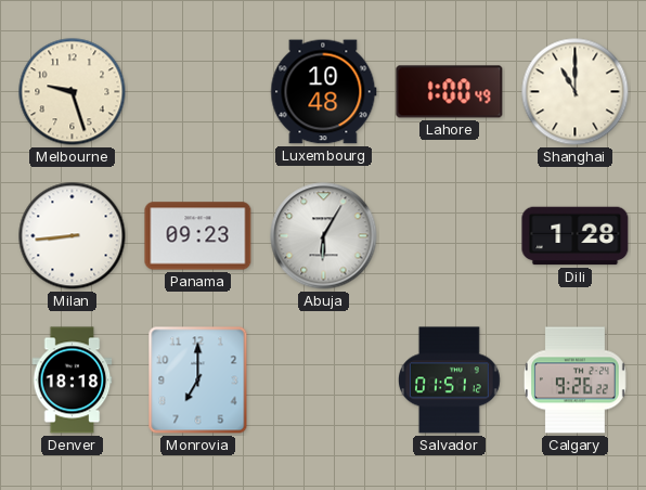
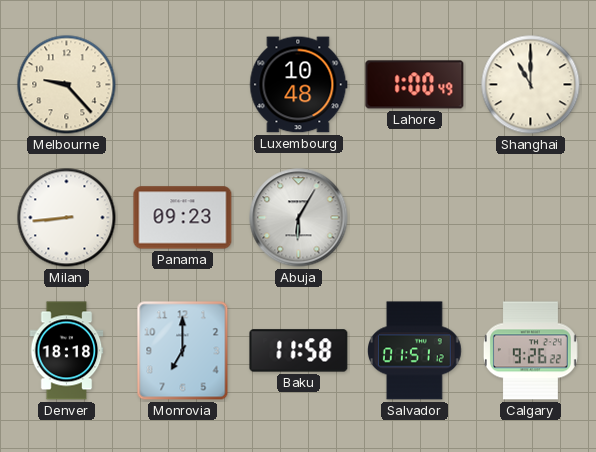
Melbourne: 9:27 -> 9:23 (67, 85)
Dili: 1:28 -> none (576, 236)
Baku: none -> 11:58 (299, 351)
